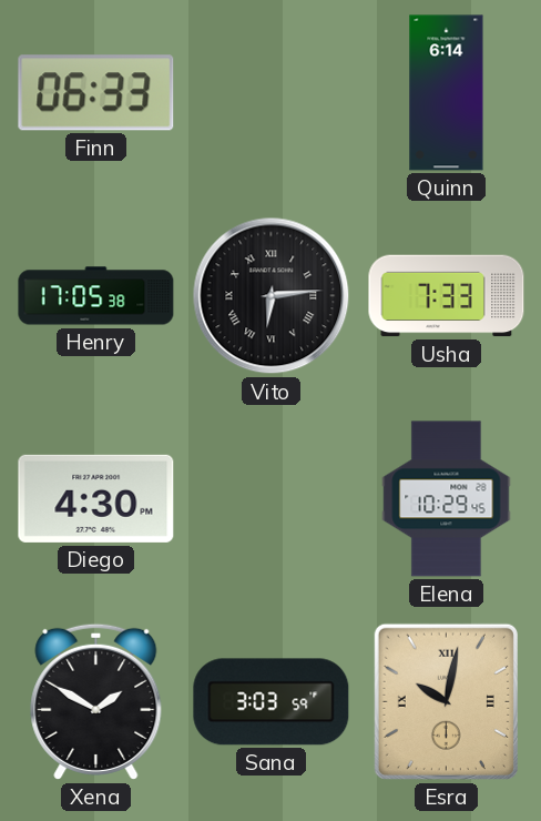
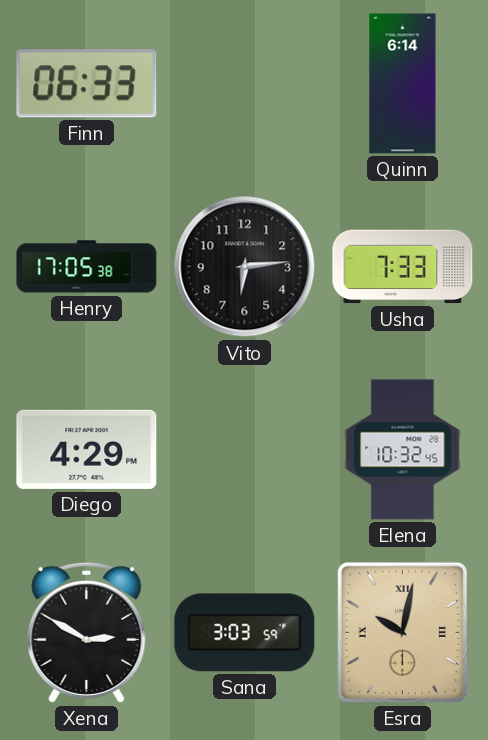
Vito numerals: Roman -> Arabic (245, 267)
Diego: 4:30 -> 4:29 (87, 449)
Elena: 10:29 -> 10:32 (403, 450)
Xena: 1:50 -> 2:50 (87, 632)
